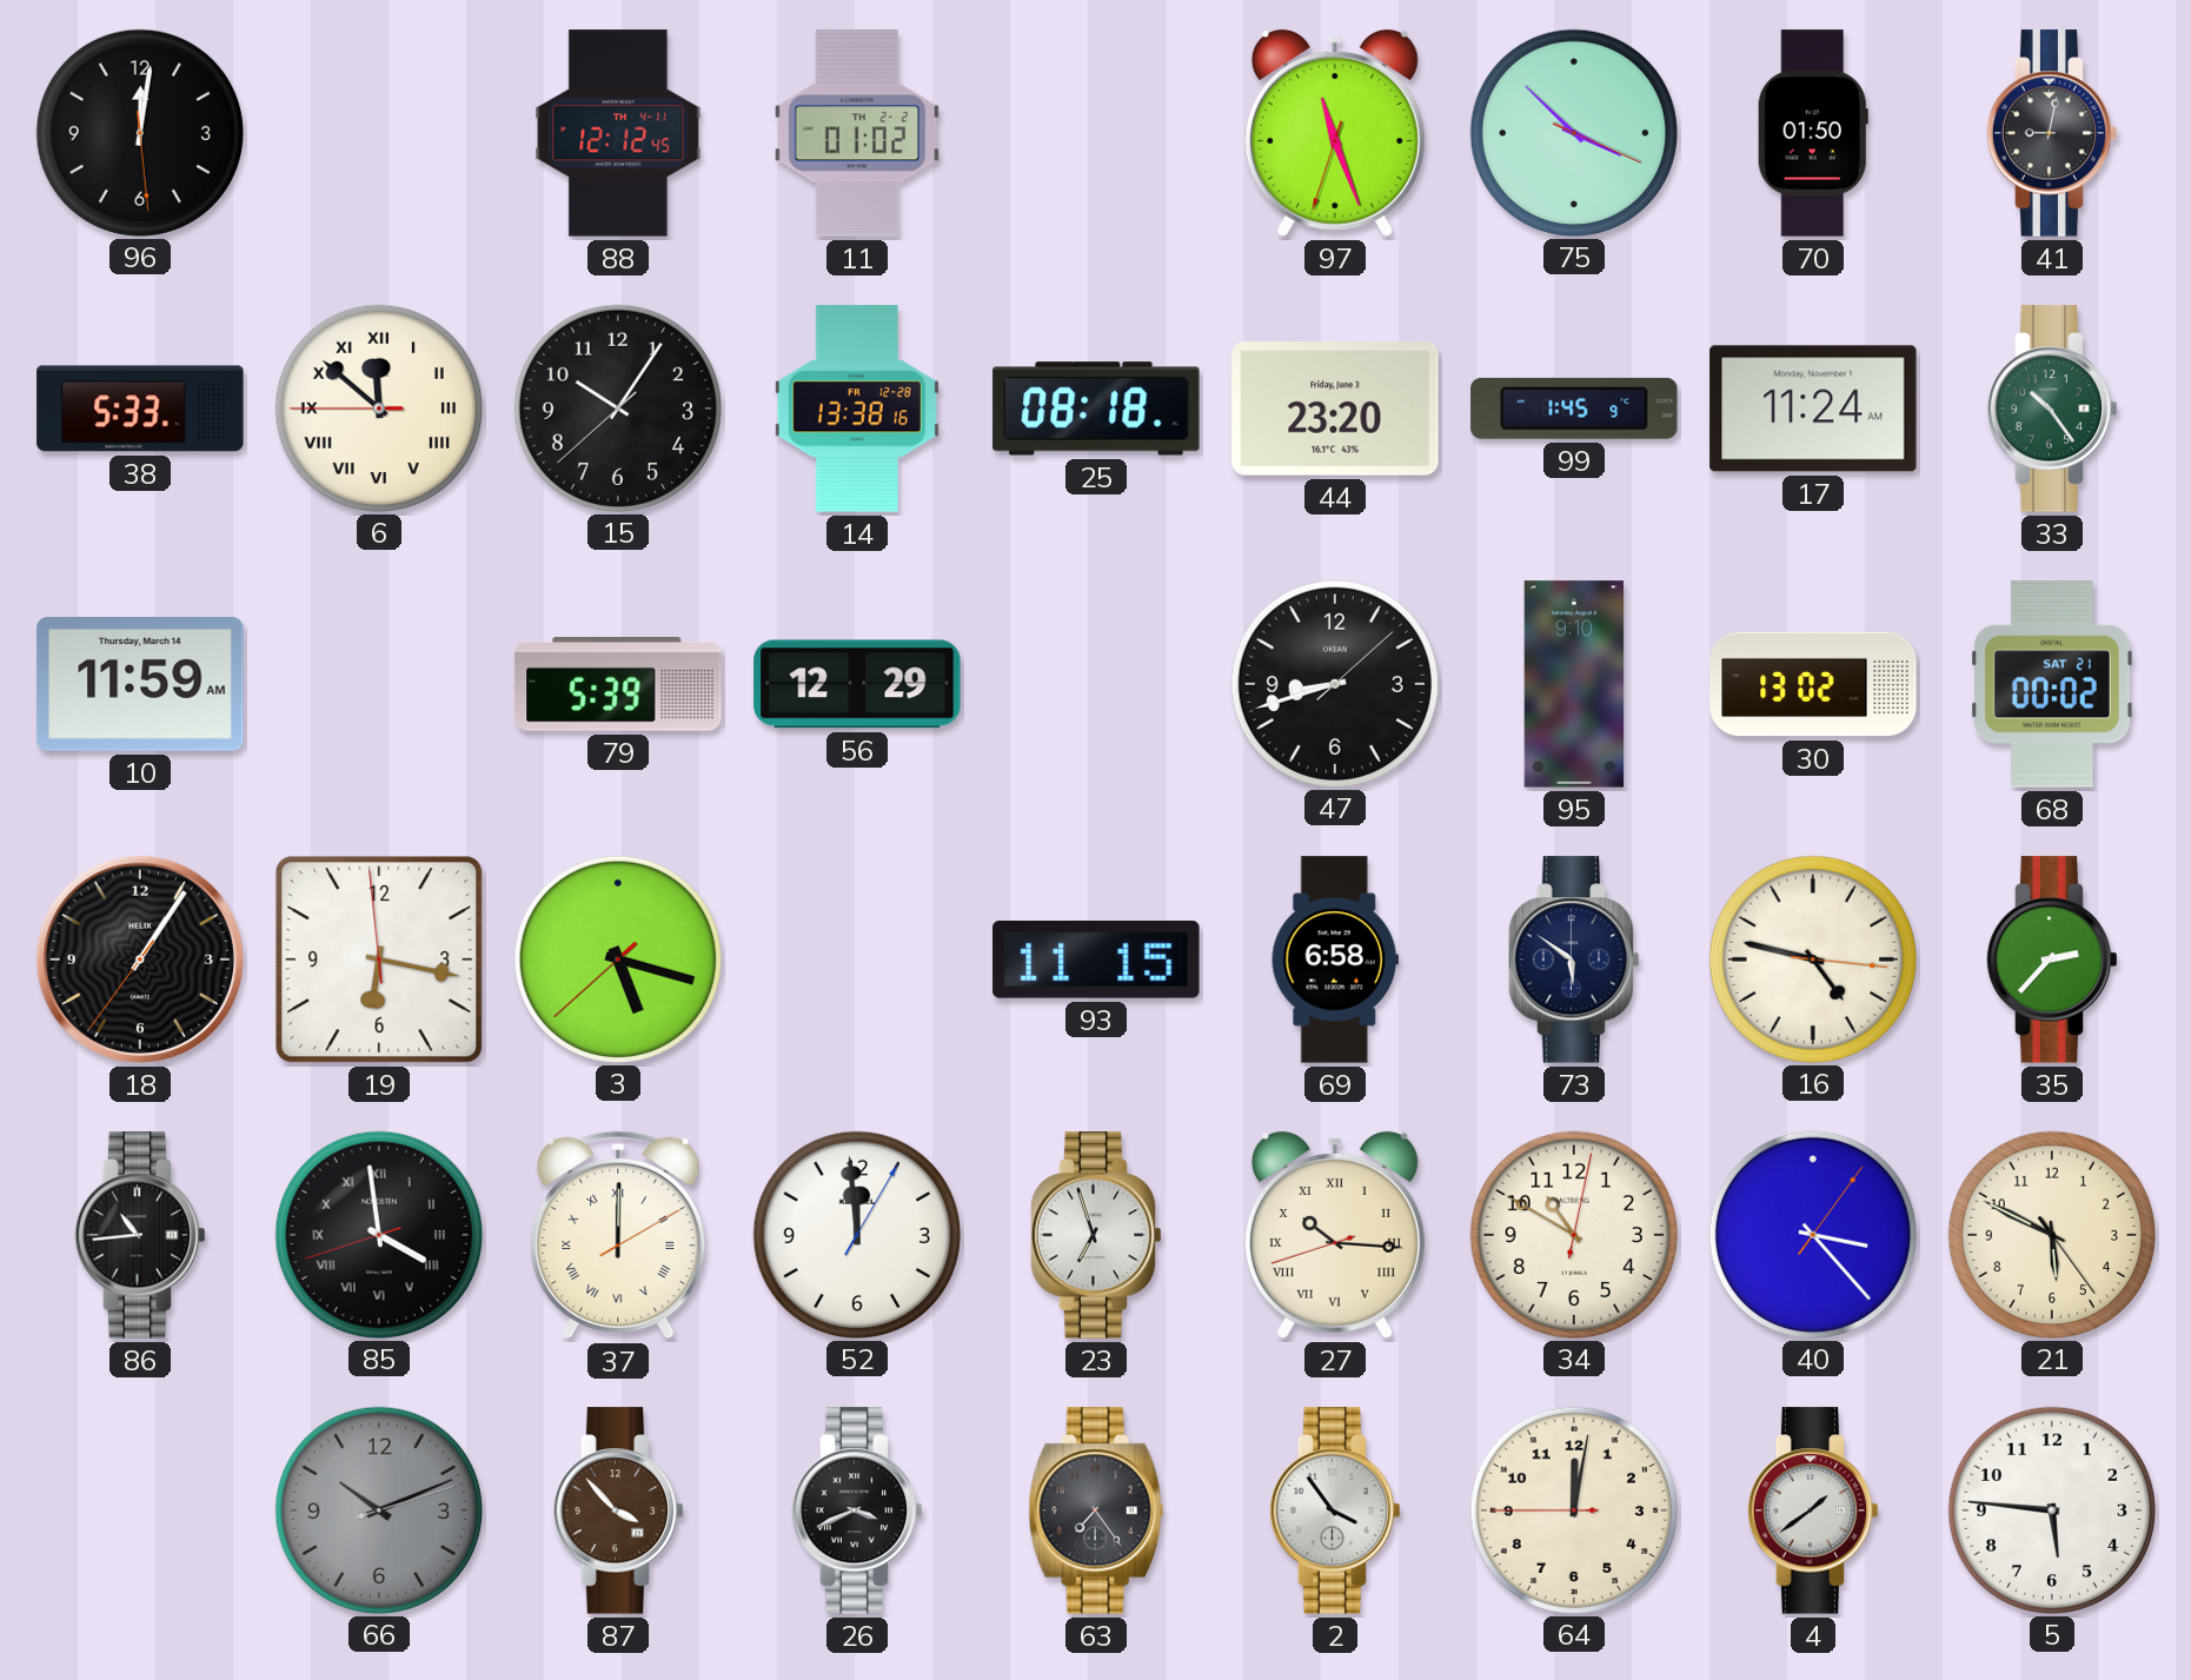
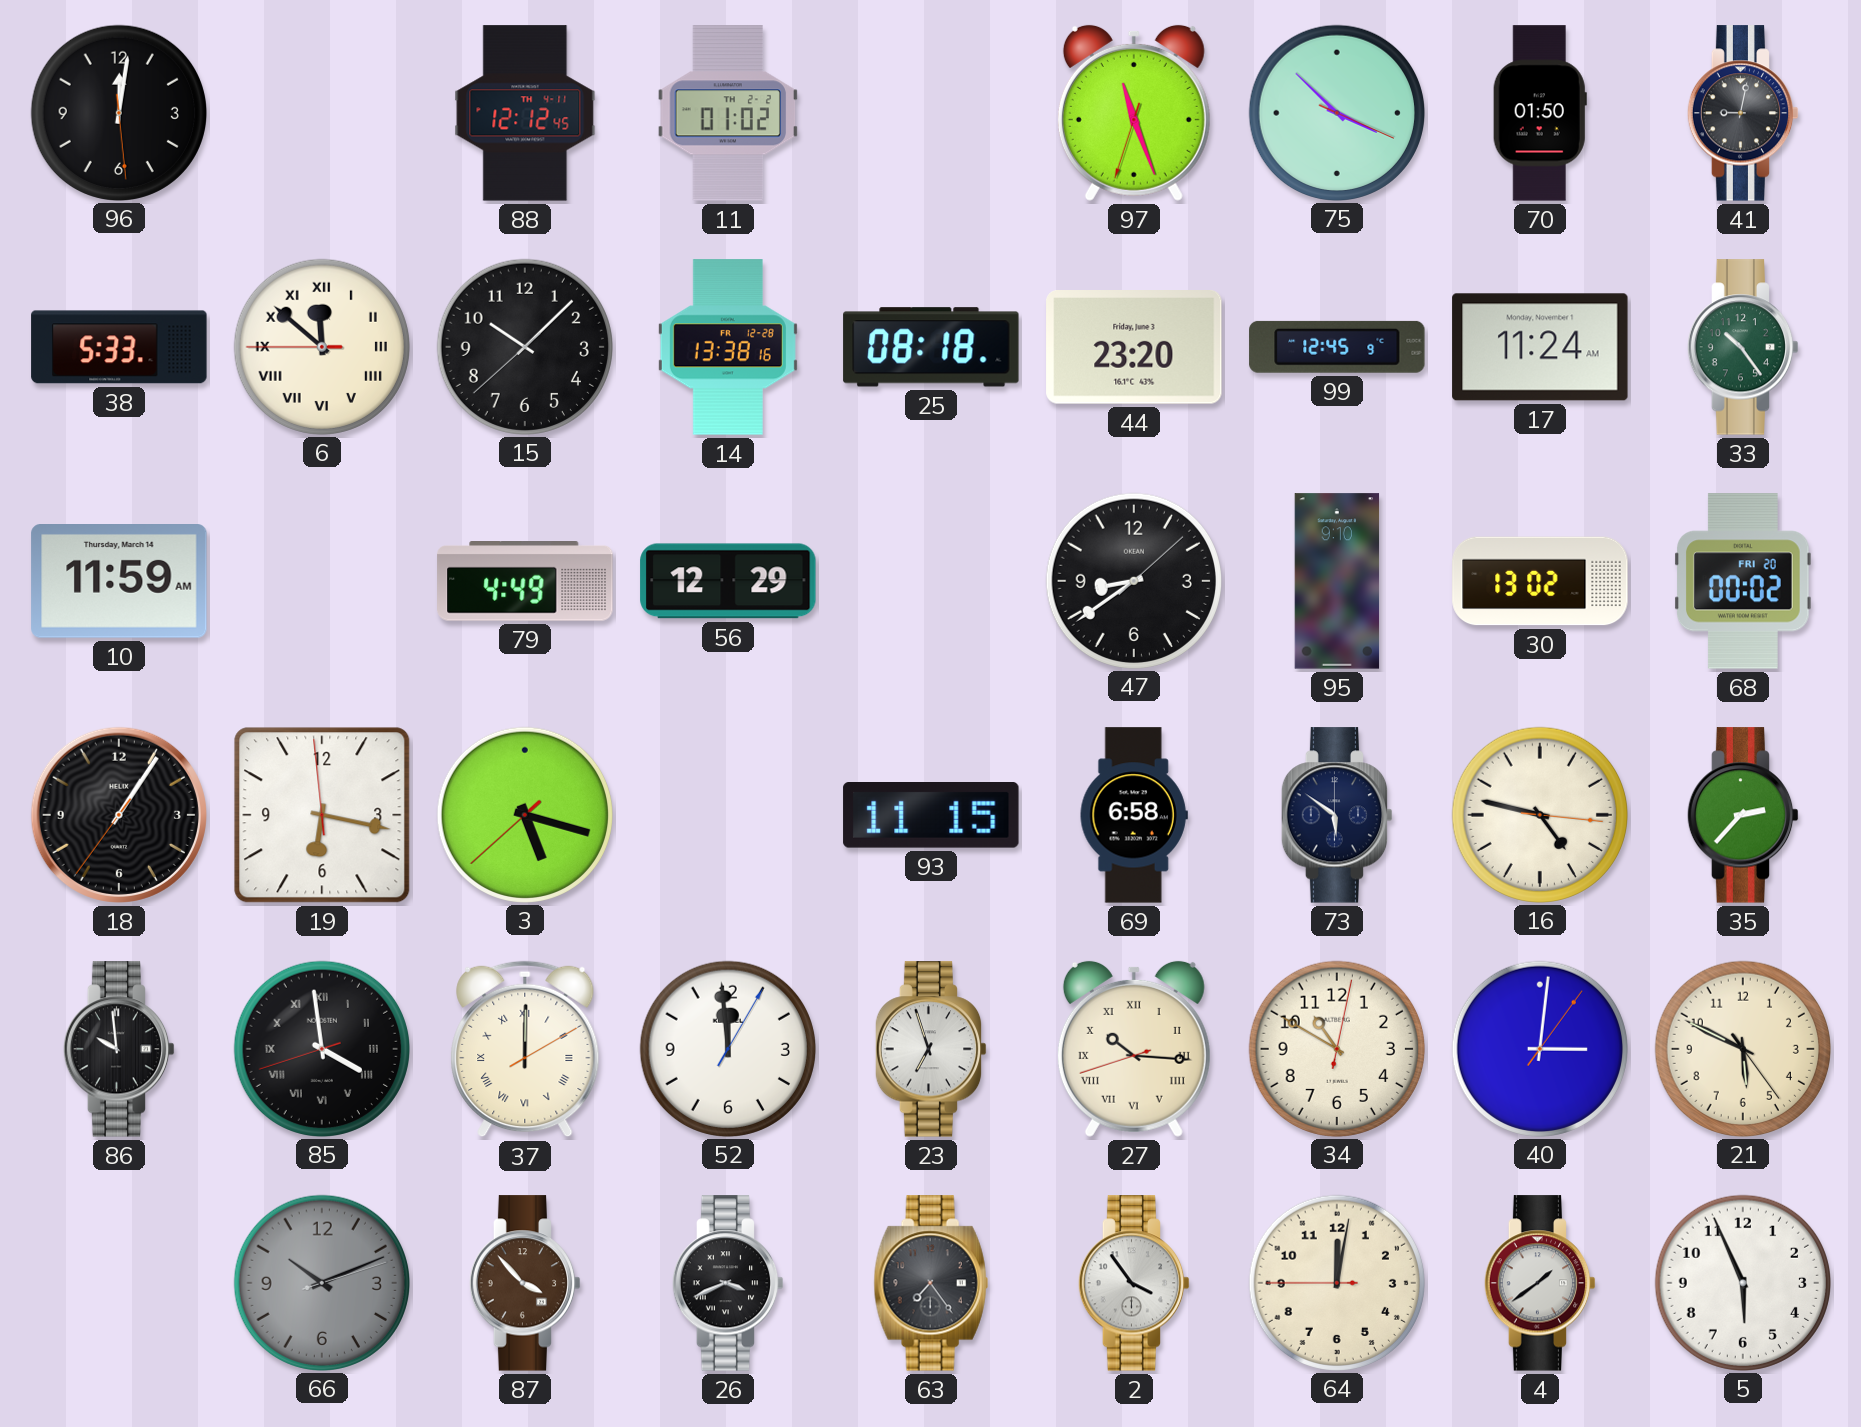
15: 10:05 -> 10:07 (524, 346)
99: 1:45 -> 12:45 (1337, 347)
79: 5:39 -> 4:49 (525, 582)
47: 8:42 -> 8:39 (1133, 580)
68 date: SAT 21 -> FRI 20 (1744, 581)
86: 10:44 -> 9:59 (119, 1049)
40: 3:23 -> 3:01 (1539, 1048)
5: 5:46 -> 5:56 (1742, 1282)
